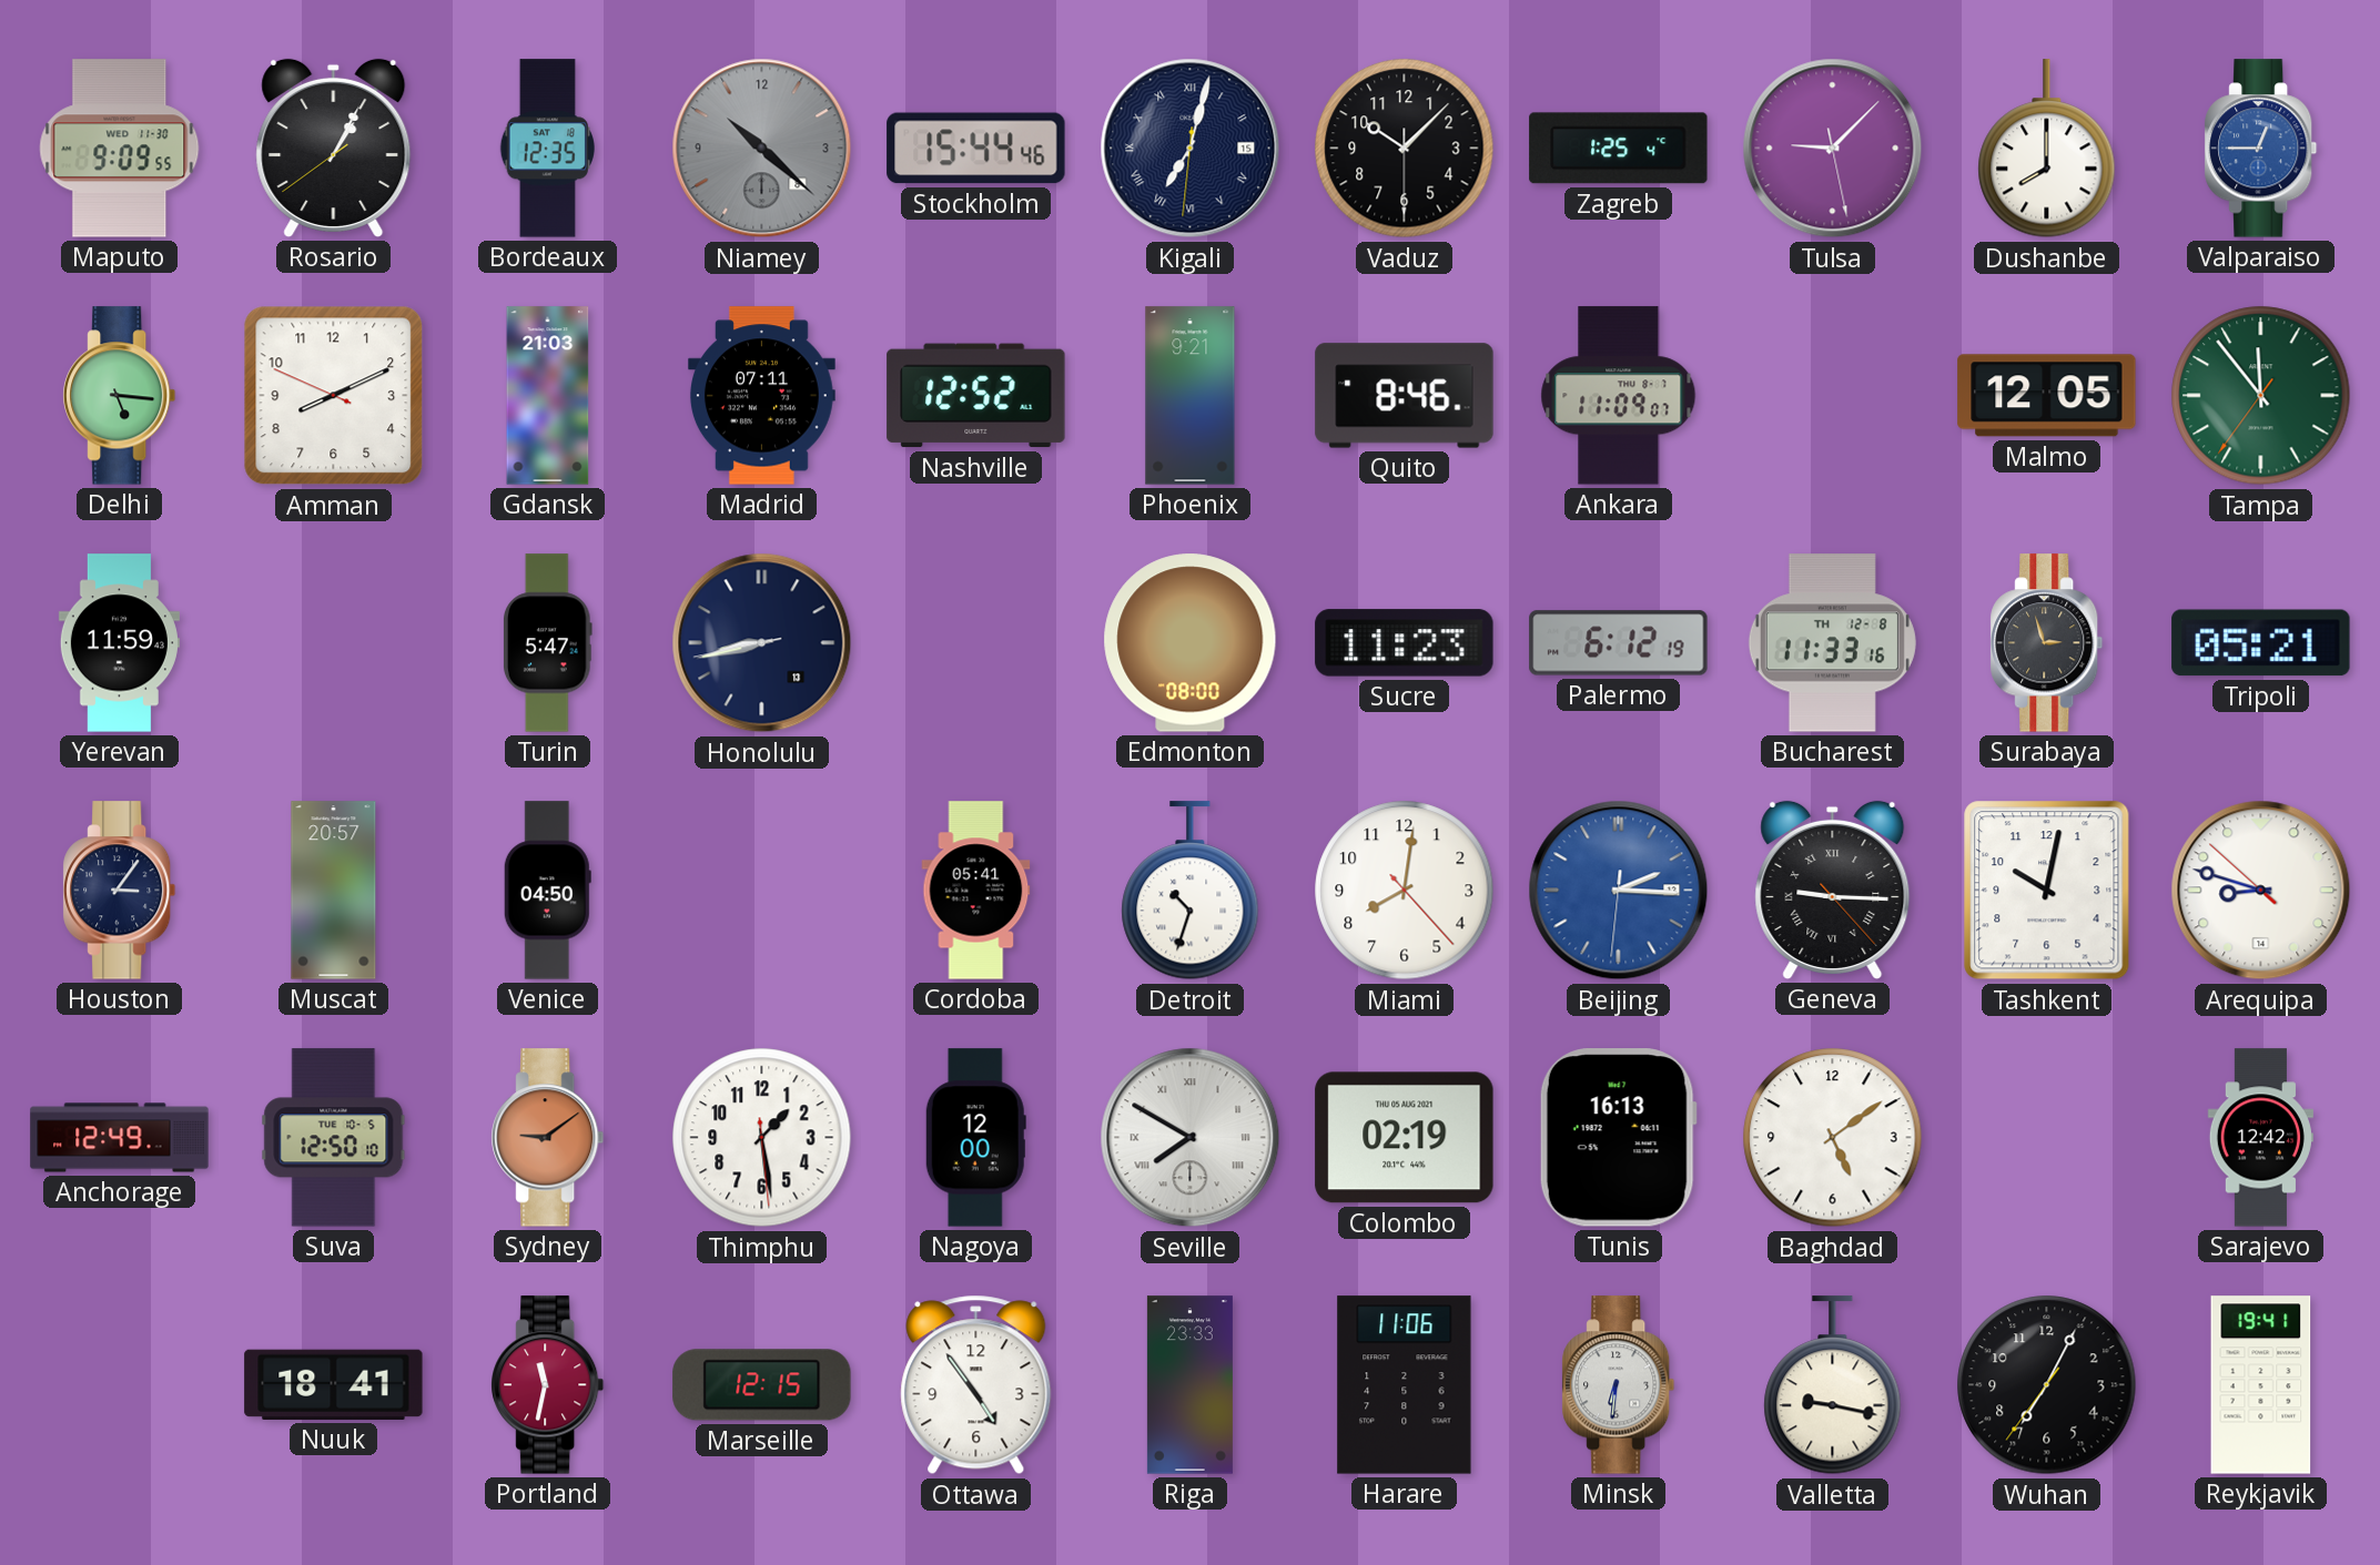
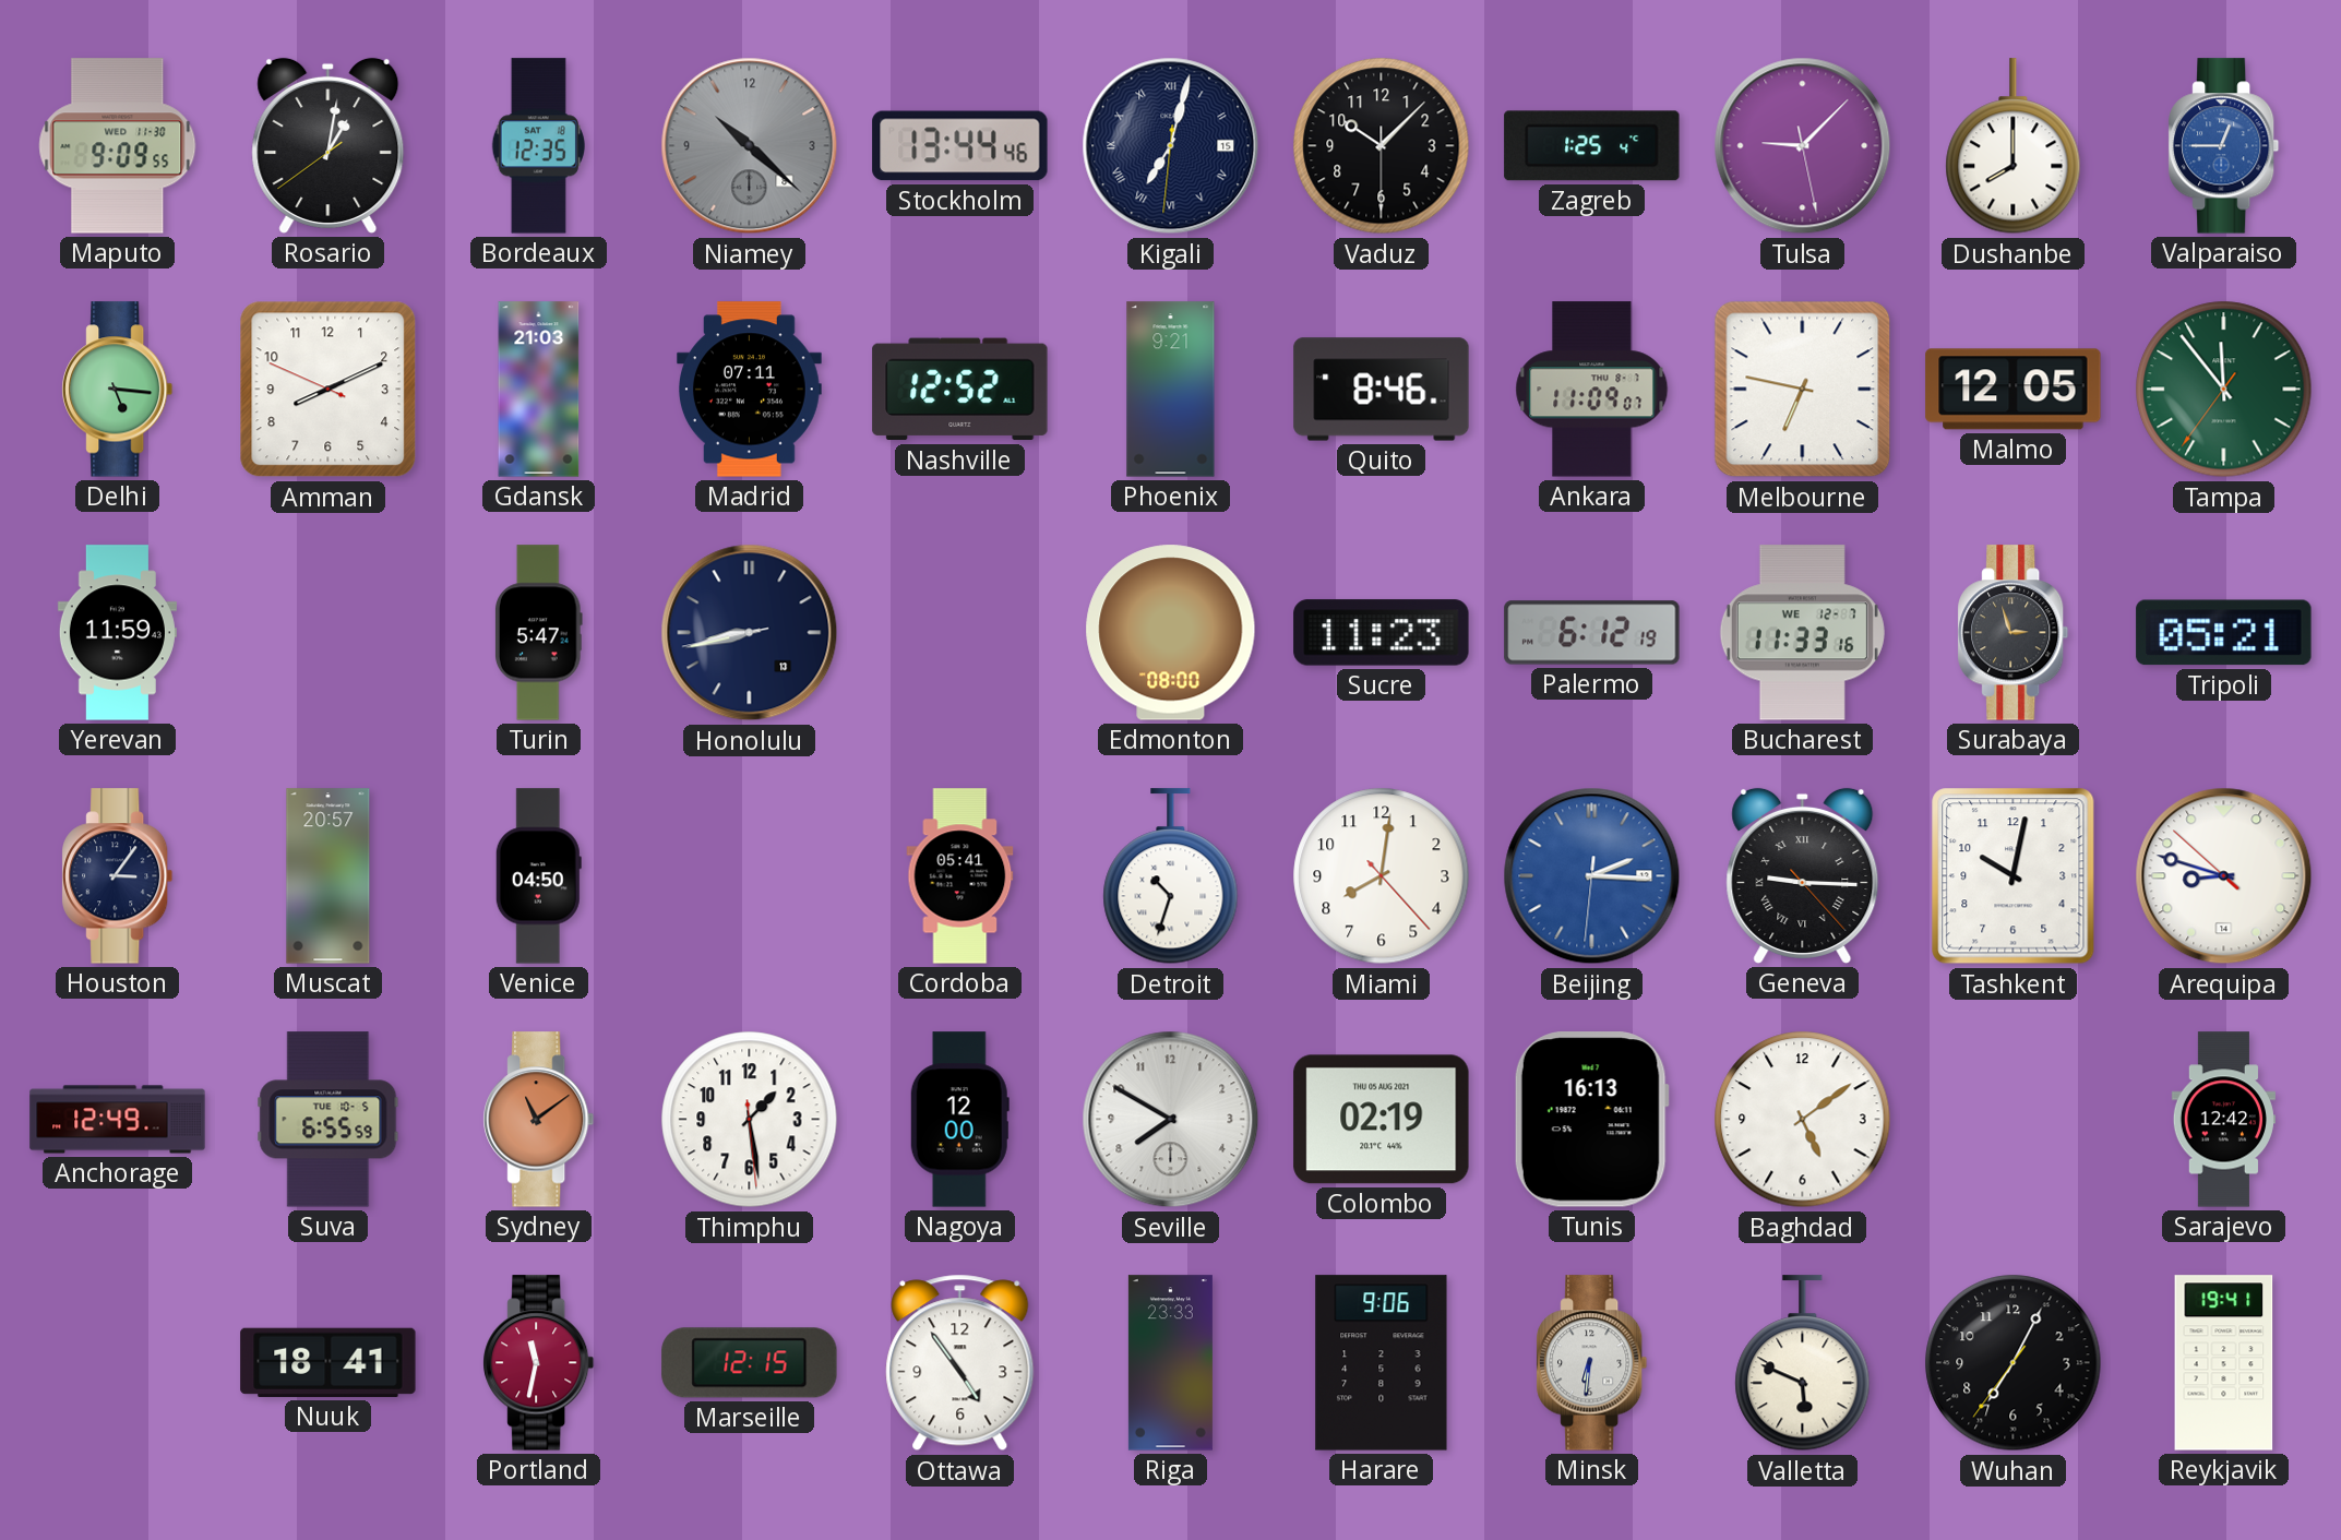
Rosario: 1:04 -> 1:01 (329, 145)
Stockholm: 15:44 -> 13:44 (960, 146)
Melbourne: none -> 6:47 (1803, 390)
Bucharest date: TH 12-8 -> WE 12-7 (1802, 633)
Suva: 12:50 -> 6:55 (329, 1120)
Sydney: 9:09 -> 11:09 (539, 1120)
Seville numerals: Roman -> Arabic (1171, 1120)
Harare: 11:06 -> 9:06 (1382, 1363)
Valletta: 9:17 -> 5:49 (1803, 1363)
